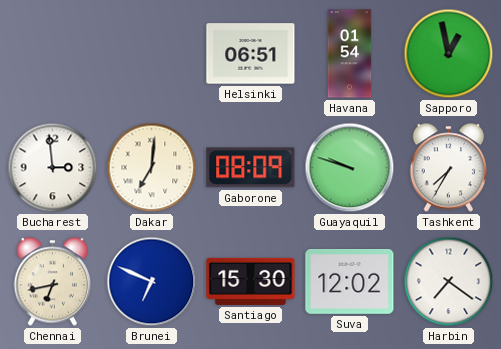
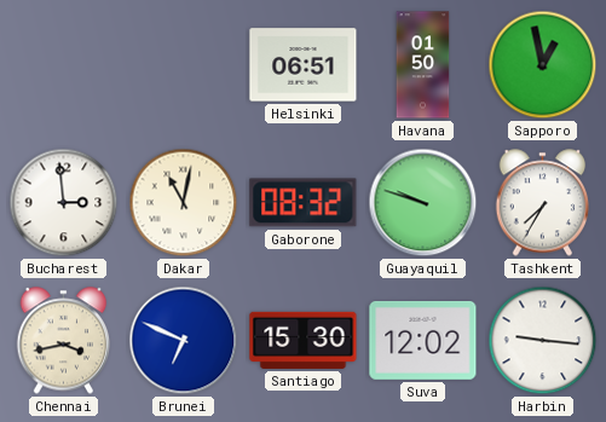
Havana: 01:54 -> 01:50 (423, 65)
Dakar: 7:01 -> 11:02 (184, 203)
Gaborone: 08:09 -> 08:32 (304, 203)
Chennai: 6:43 -> 3:43 (64, 341)
Harbin: 7:21 -> 9:16 (543, 341)
